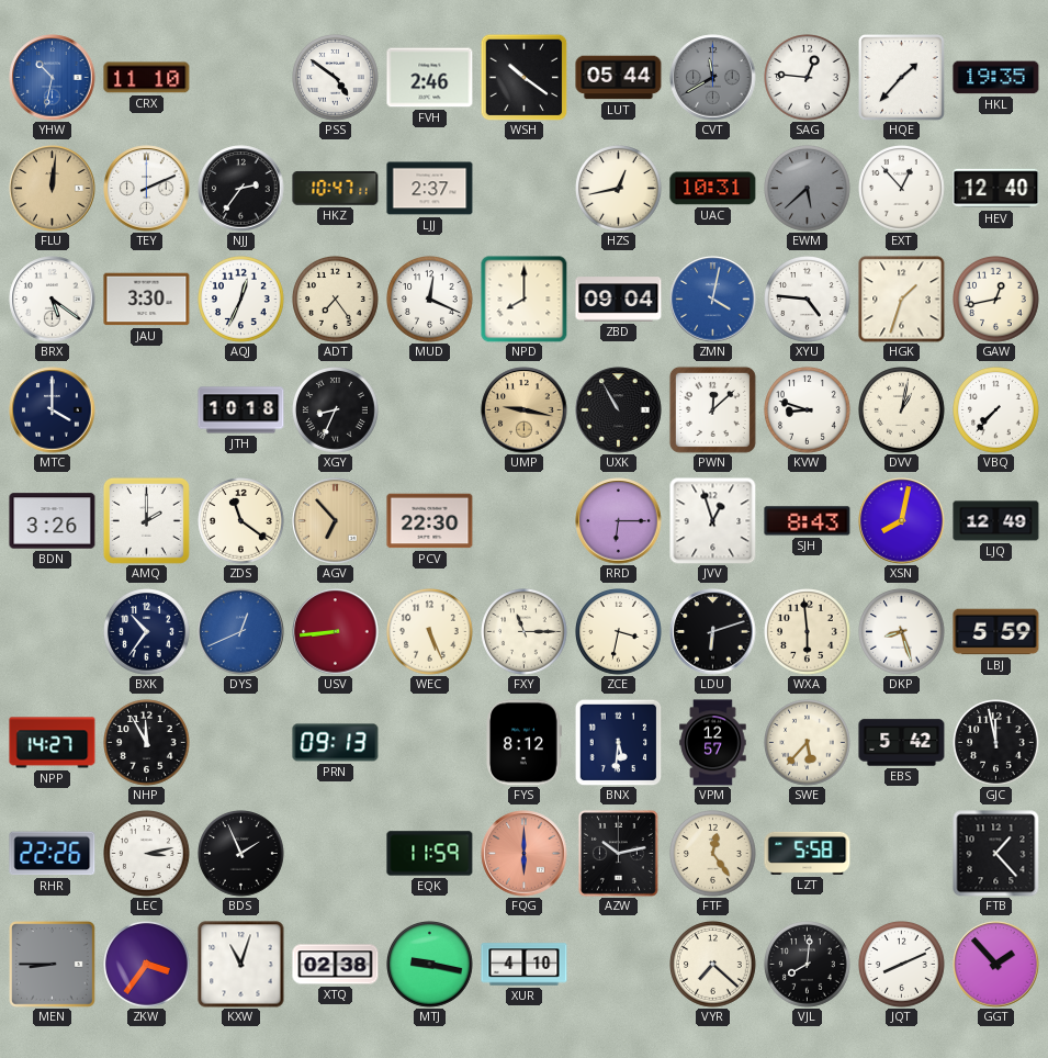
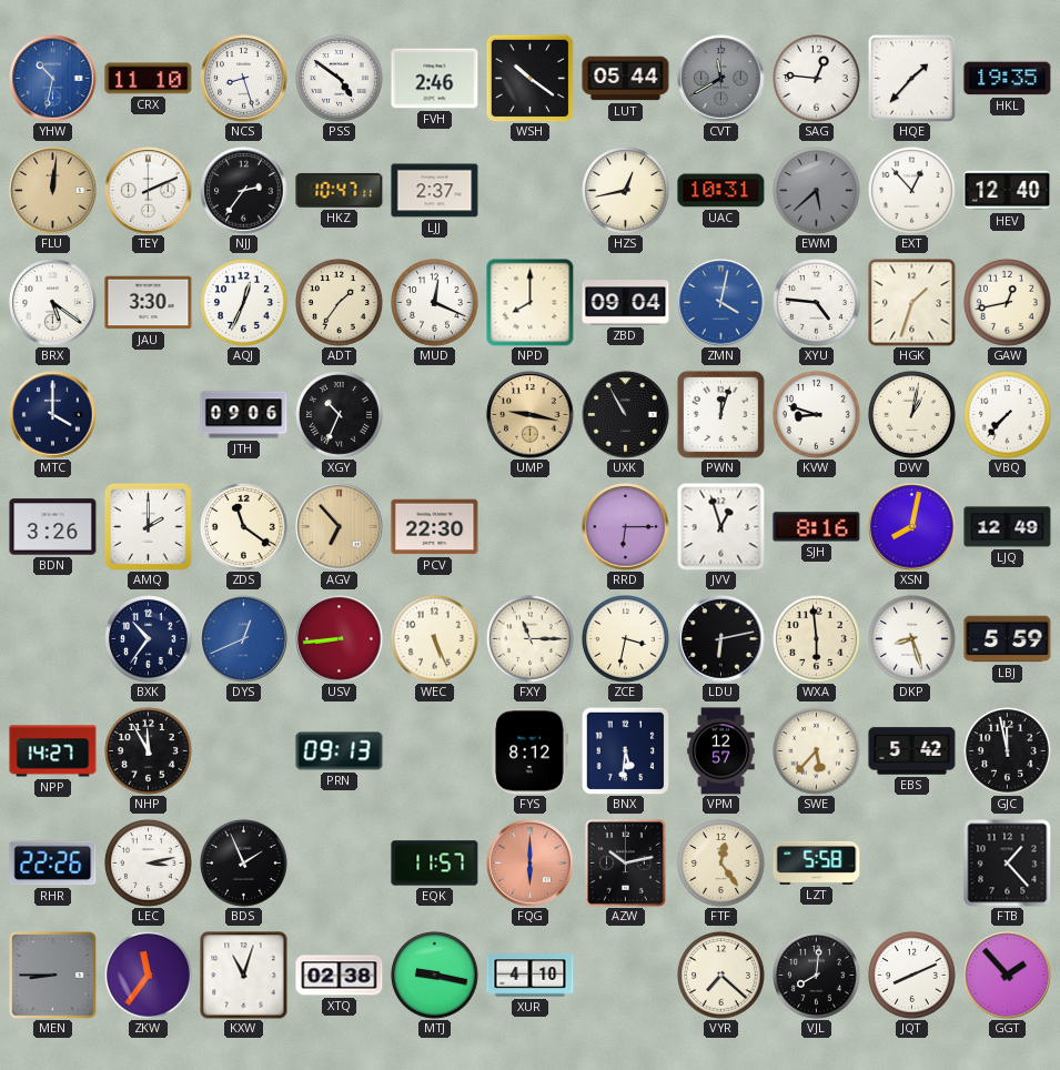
NCS: none -> 8:27 (244, 79)
ADT: 7:24 -> 1:36 (340, 303)
JTH: 10:18 -> 09:06 (244, 415)
XGY: 8:34 -> 10:34 (340, 415)
PWN: 12:08 -> 12:03 (720, 414)
SJH: 8:43 -> 8:16 (817, 527)
LDU: 6:12 -> 6:13 (721, 639)
EQK: 11:59 -> 11:57 (435, 864)
ZKW: 3:36 -> 11:36 (149, 976)
